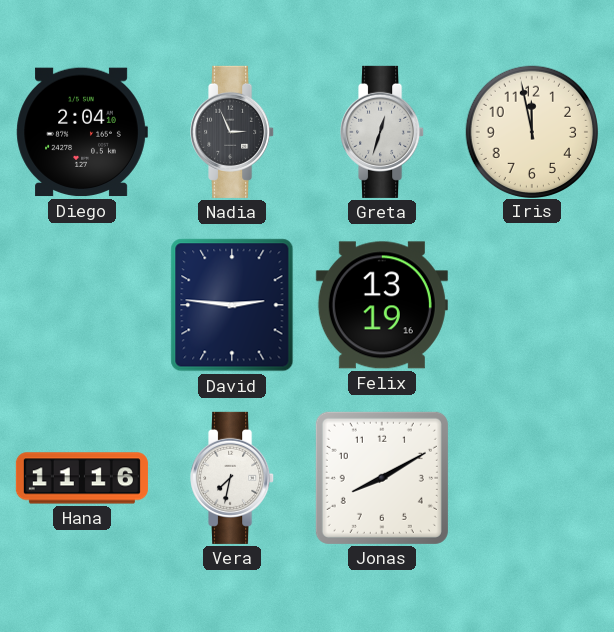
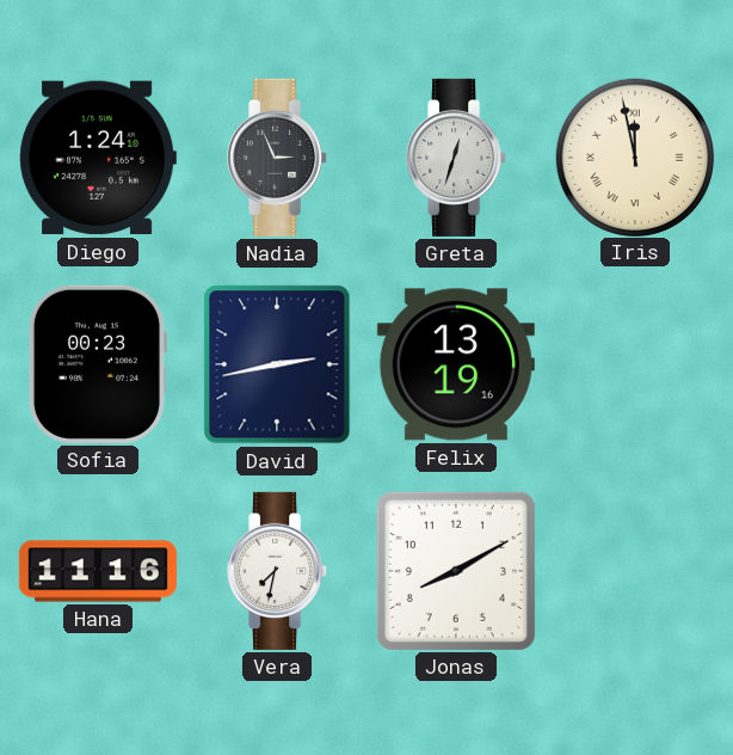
Diego: 2:04 -> 1:24 (98, 158)
Iris numerals: Arabic -> Roman (634, 156)
Sofia: none -> 00:23 (97, 364)
David: 2:46 -> 2:43 (277, 364)
